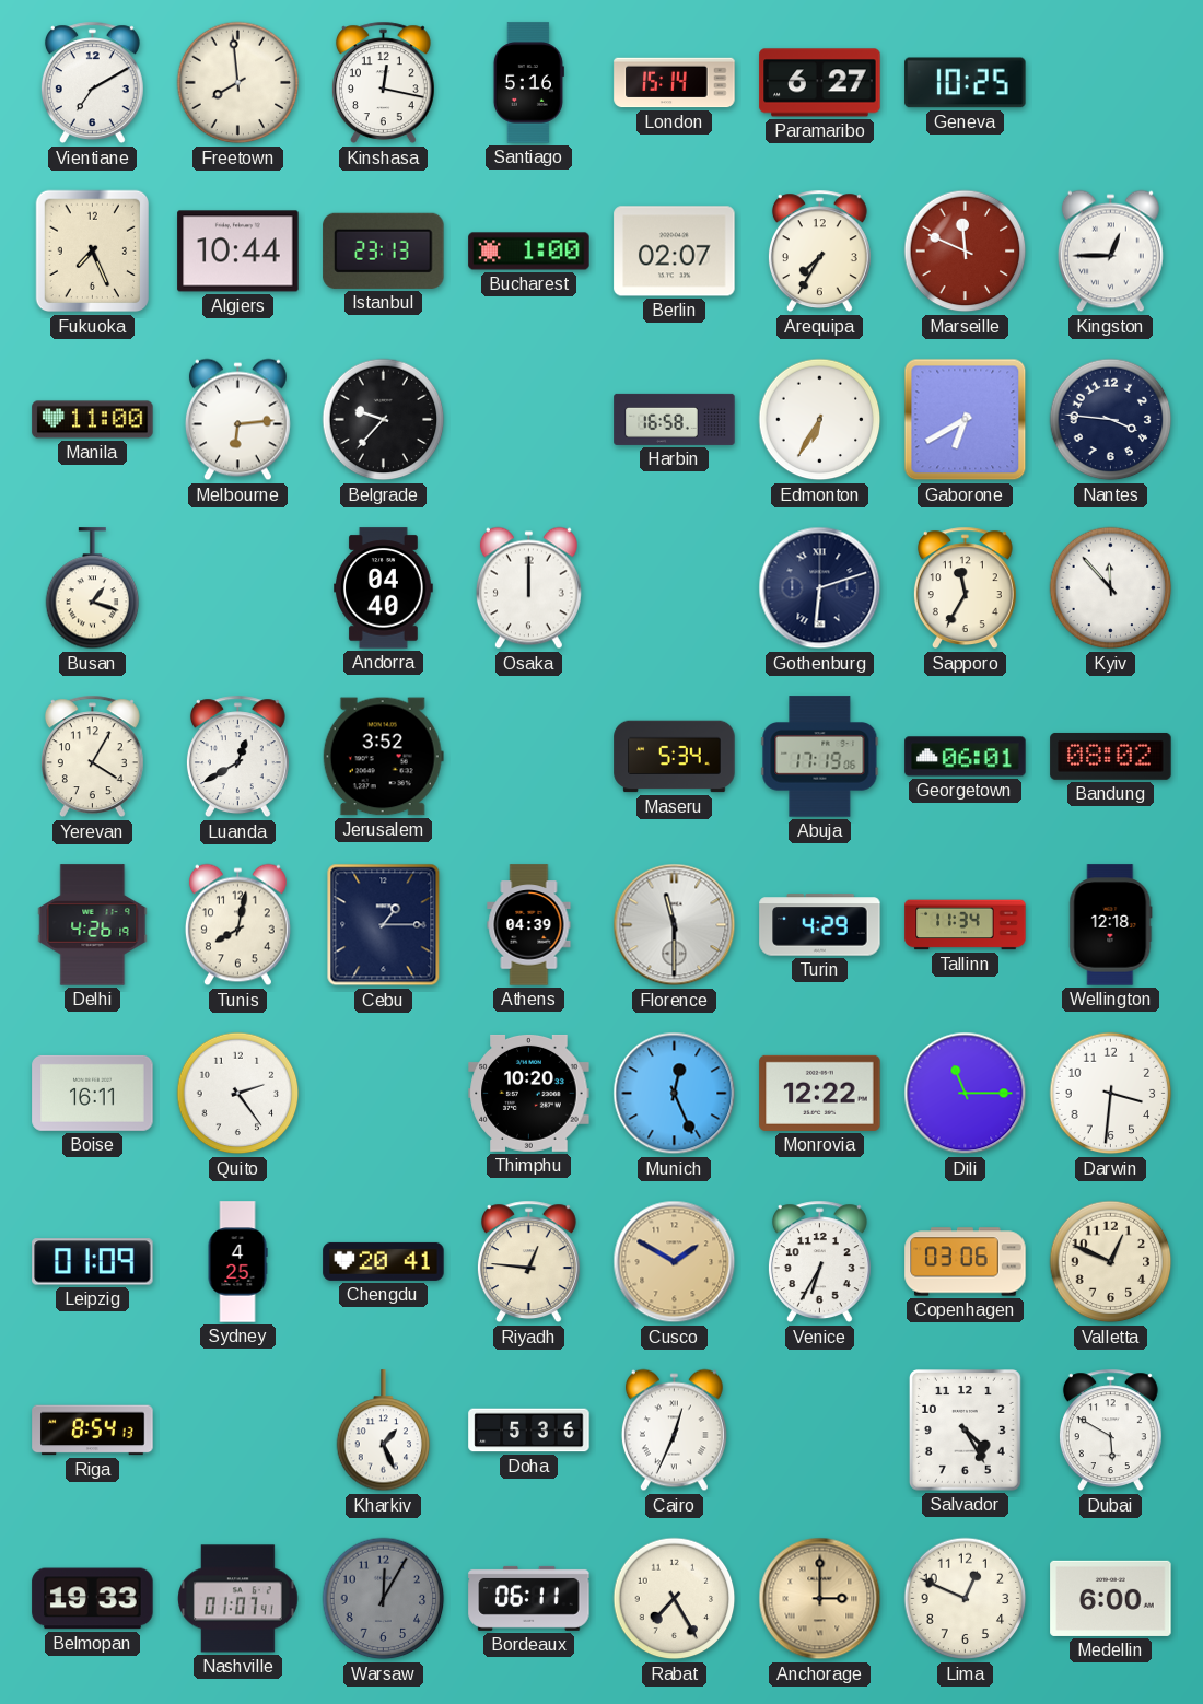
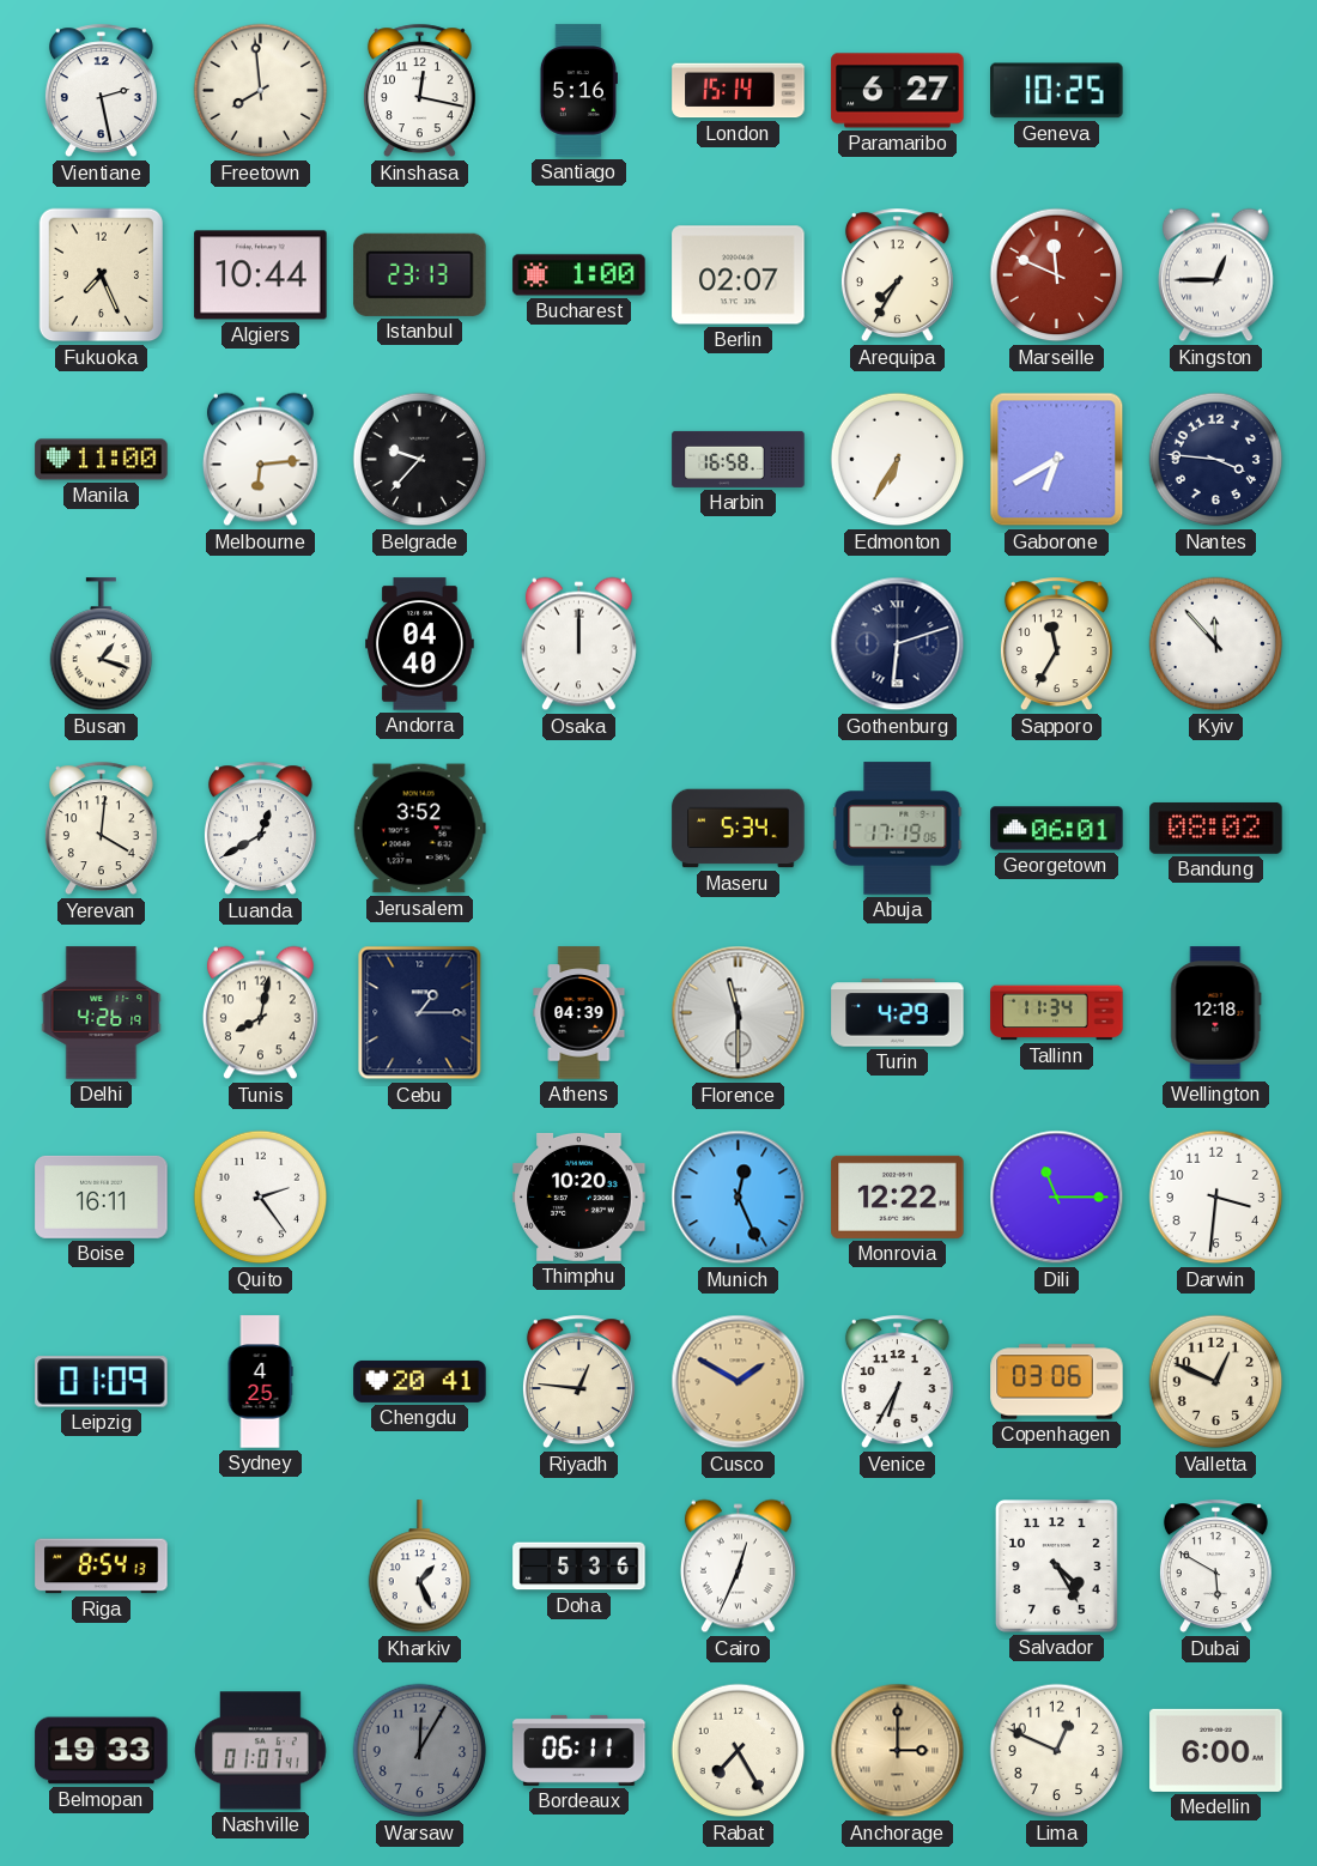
Vientiane: 7:10 -> 2:28 (101, 91)
Yerevan: 4:05 -> 4:01 (101, 829)
